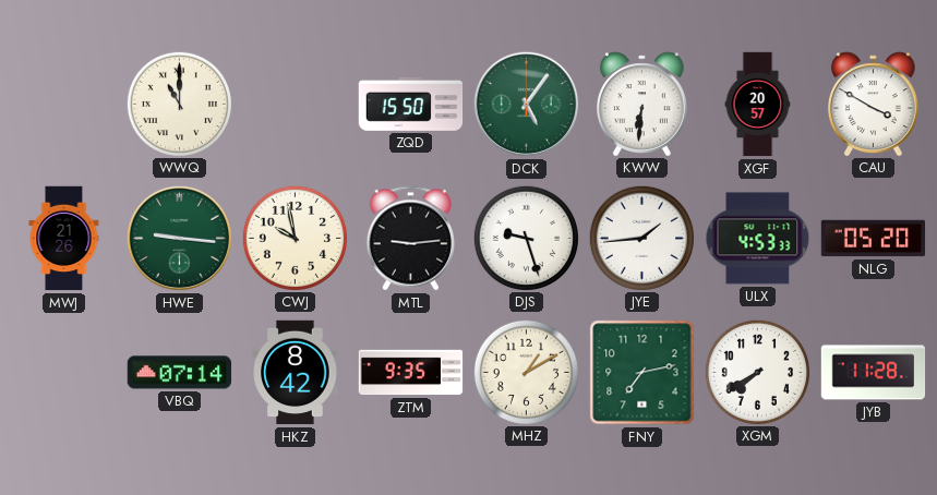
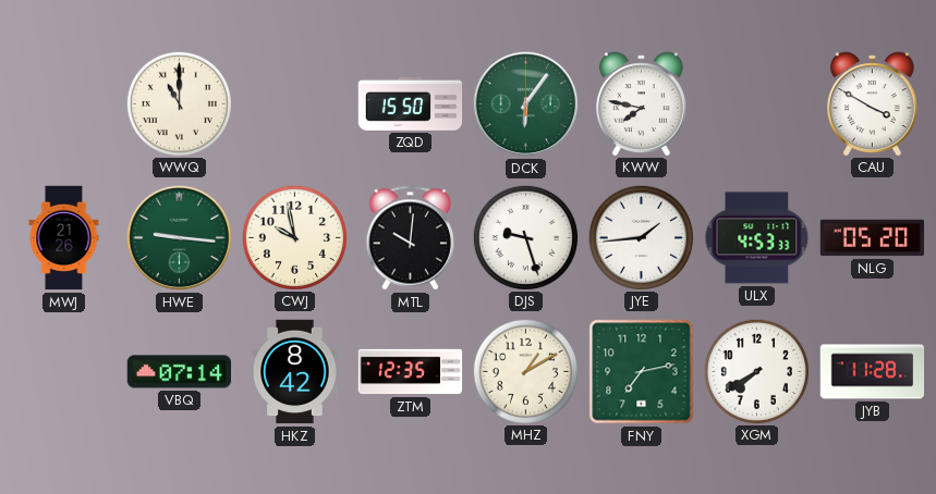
DCK: 5:06 -> 6:06 (526, 104)
KWW: 6:31 -> 7:47 (641, 103)
XGF: 20:57 -> none (758, 105)
MTL: 9:14 -> 10:01 (410, 238)
ZTM: 9:35 -> 12:35 (411, 372)
